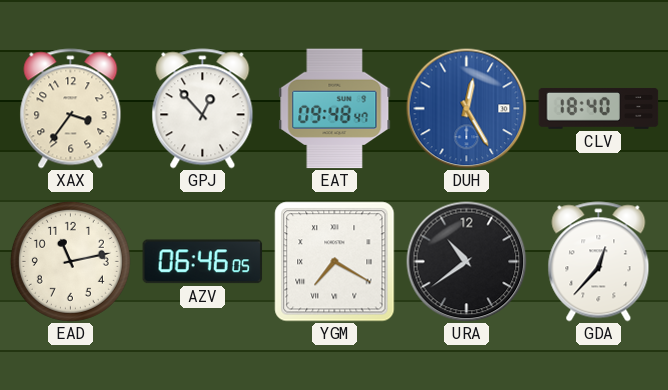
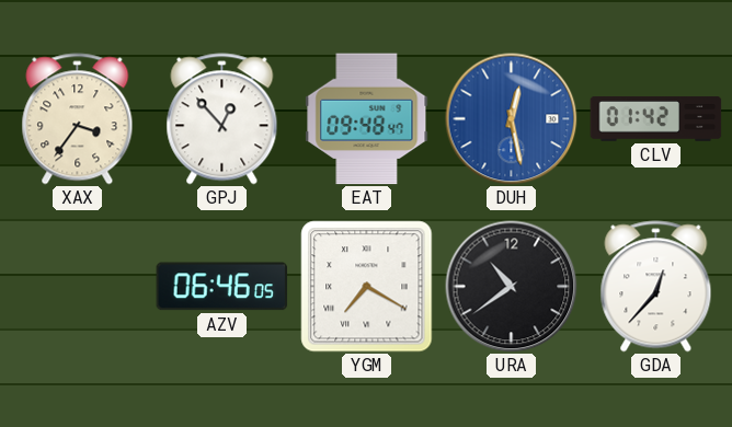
DUH: 12:25 -> 12:28 (512, 119)
CLV: 18:40 -> 01:42 (656, 118)
EAD: 11:13 -> none (70, 261)
